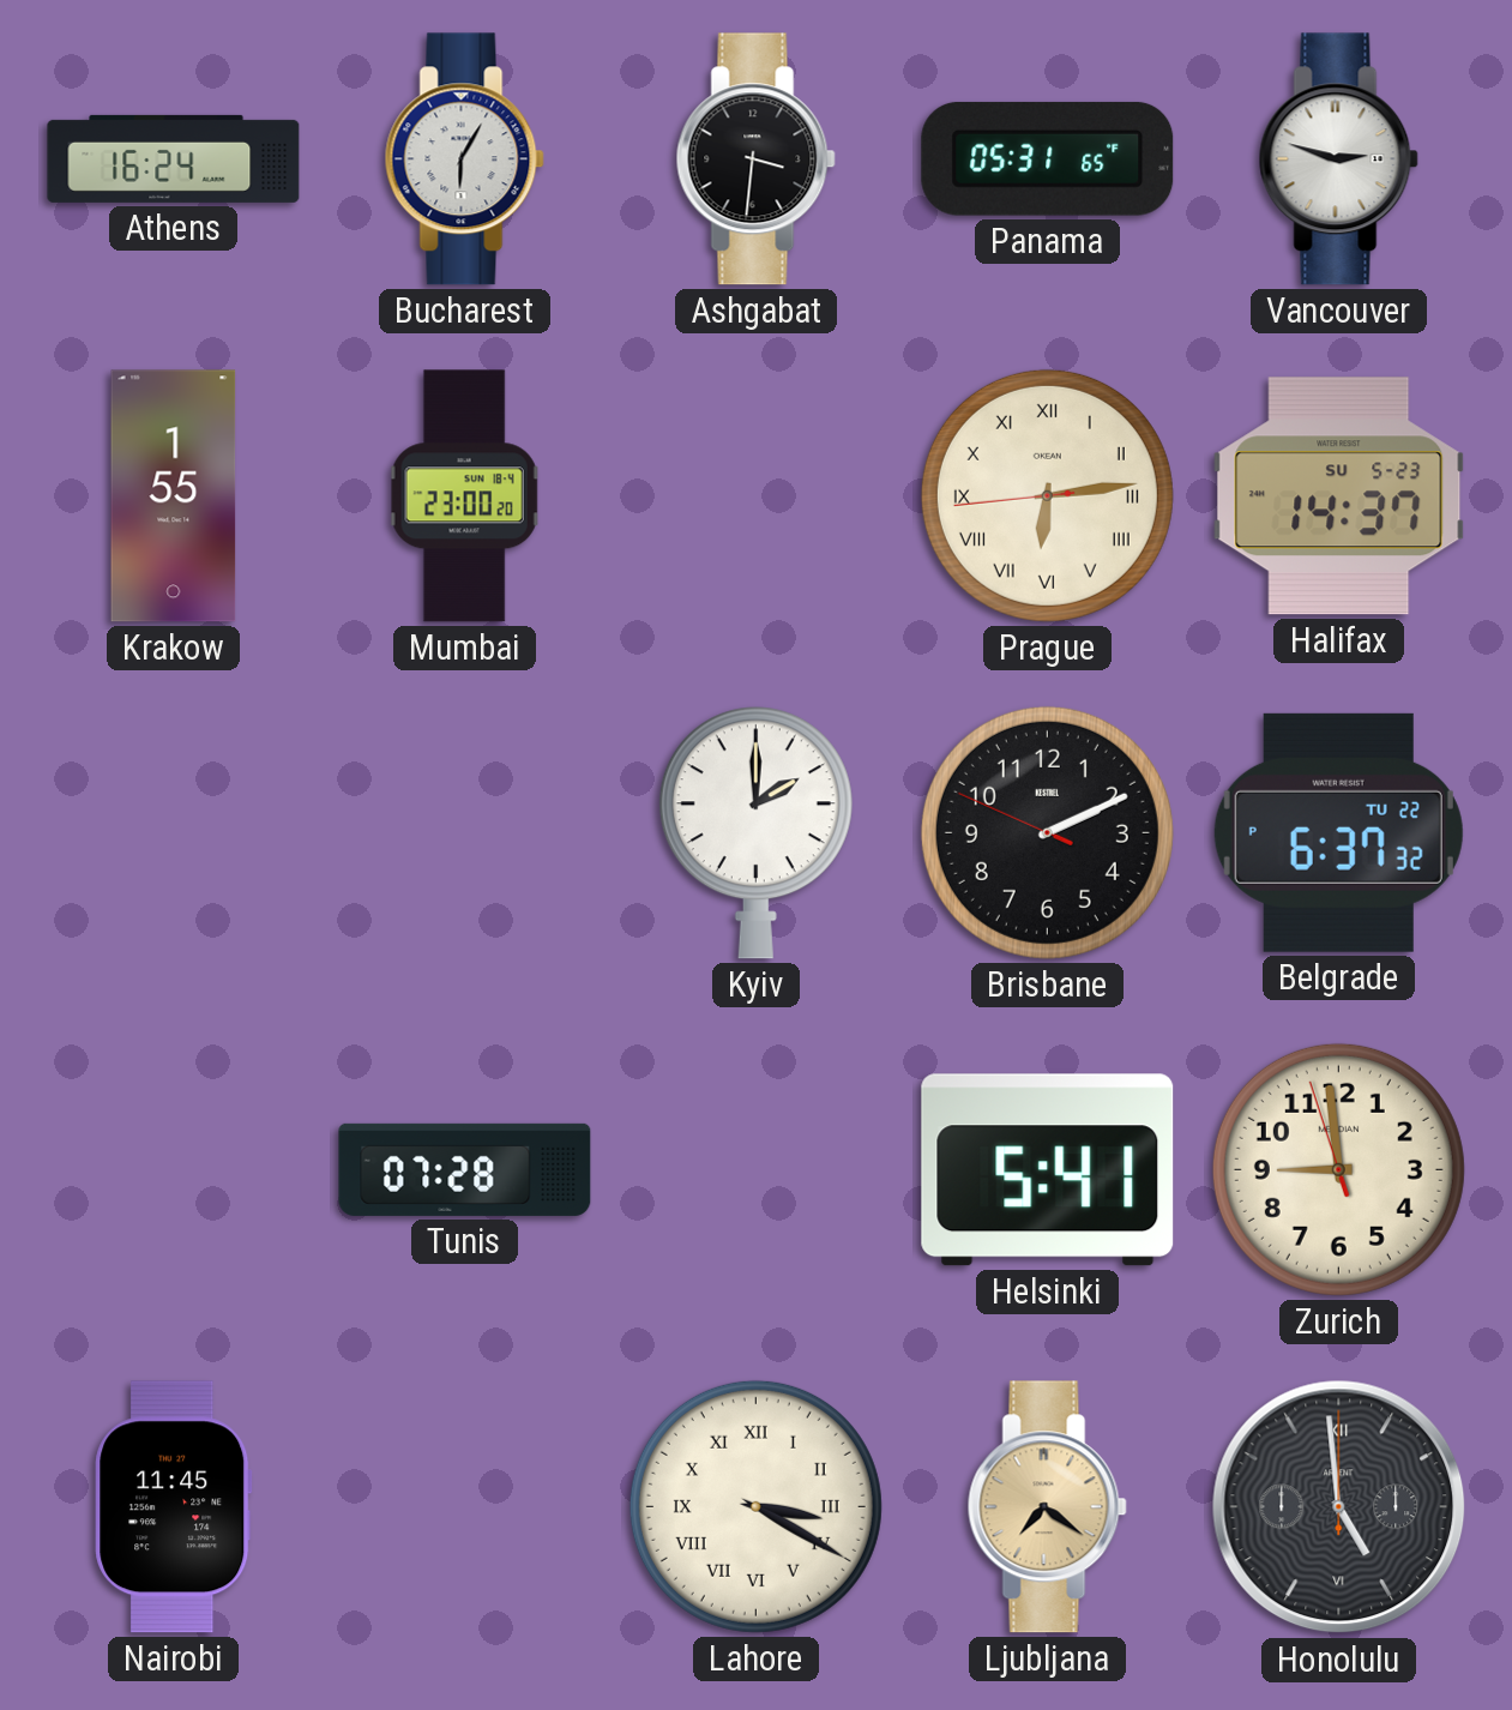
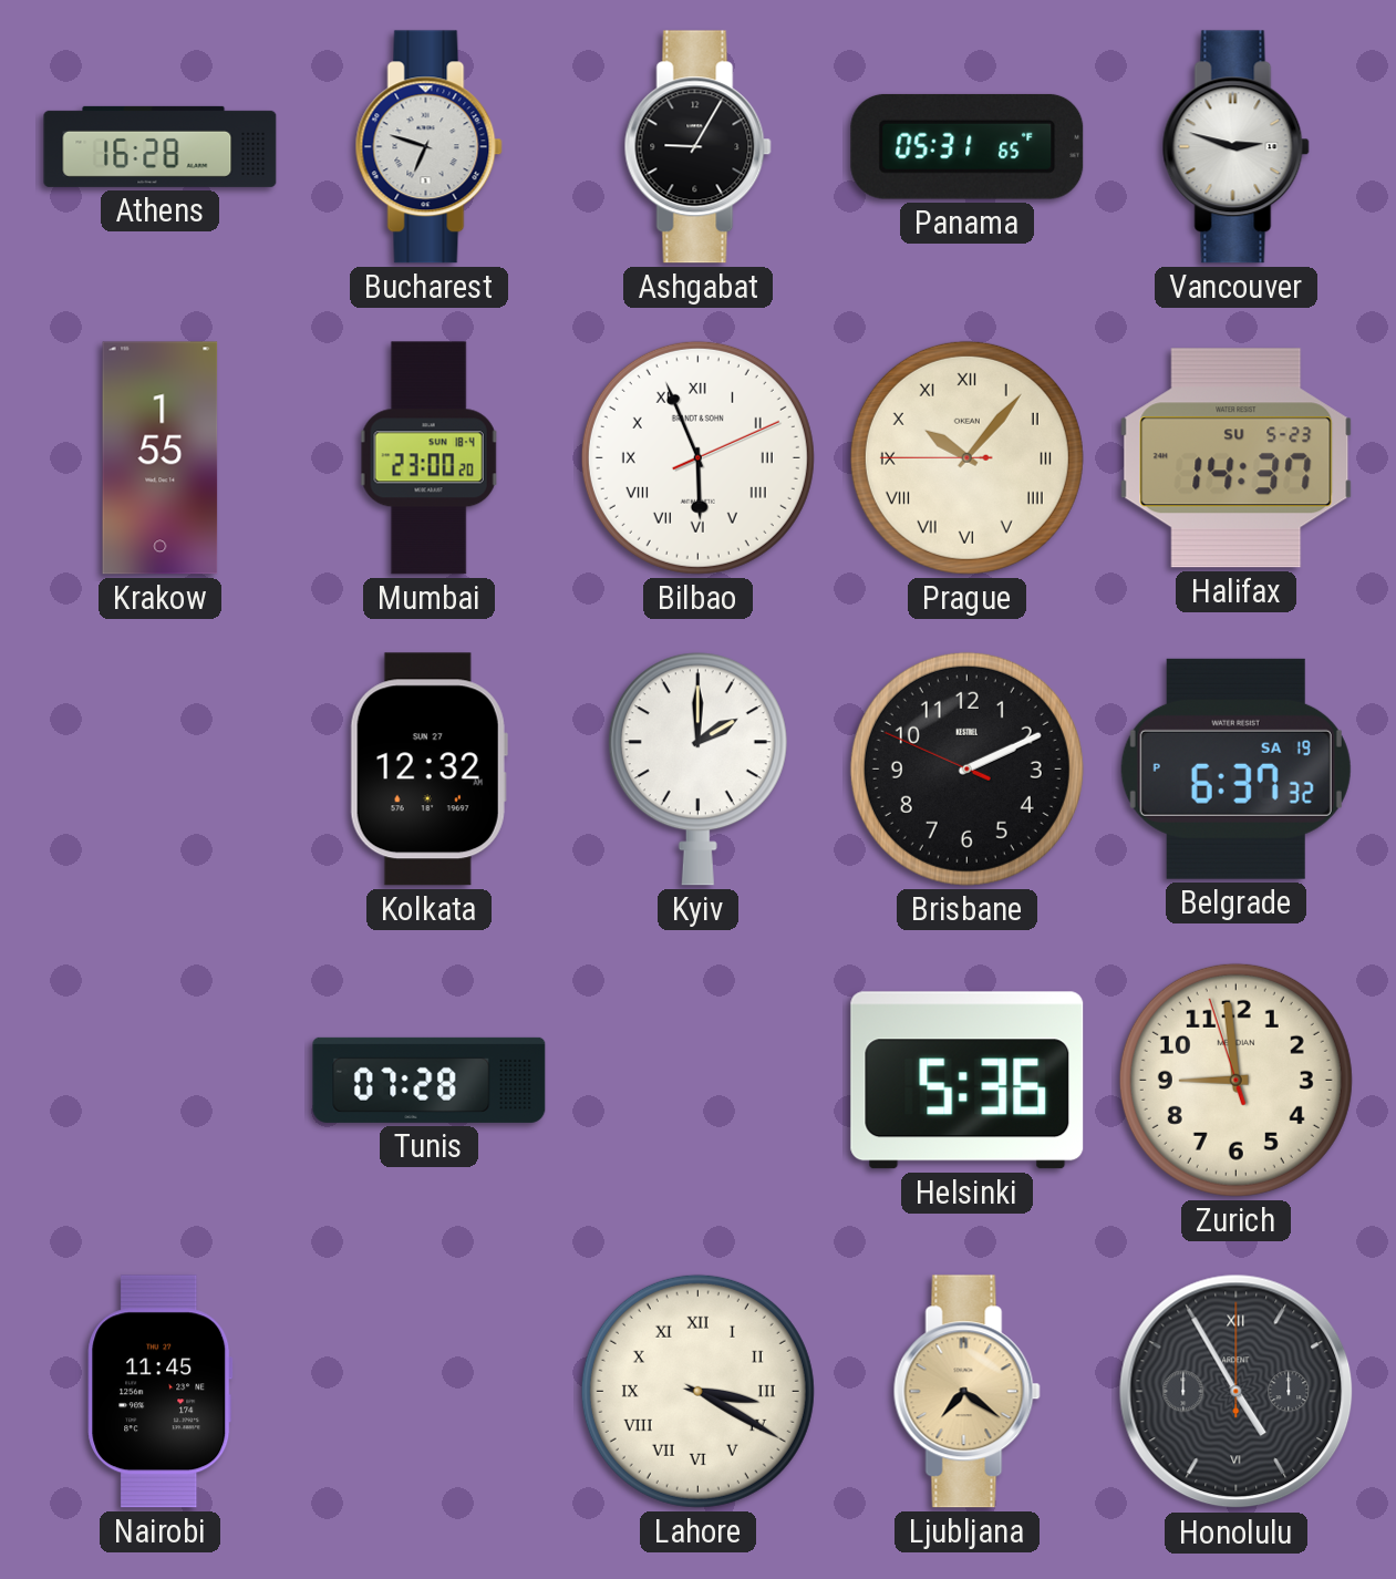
Athens: 16:24 -> 16:28 (161, 146)
Bucharest: 6:05 -> 6:48 (428, 147)
Ashgabat: 3:31 -> 9:05 (697, 147)
Bilbao: none -> 5:56 (697, 457)
Prague: 6:13 -> 10:06 (966, 457)
Kolkata: none -> 12:32 (428, 770)
Belgrade date: TU 22 -> SA 19 (1235, 768)
Helsinki: 5:41 -> 5:36 (968, 1081)
Honolulu: 4:59 -> 4:55 (1237, 1392)
